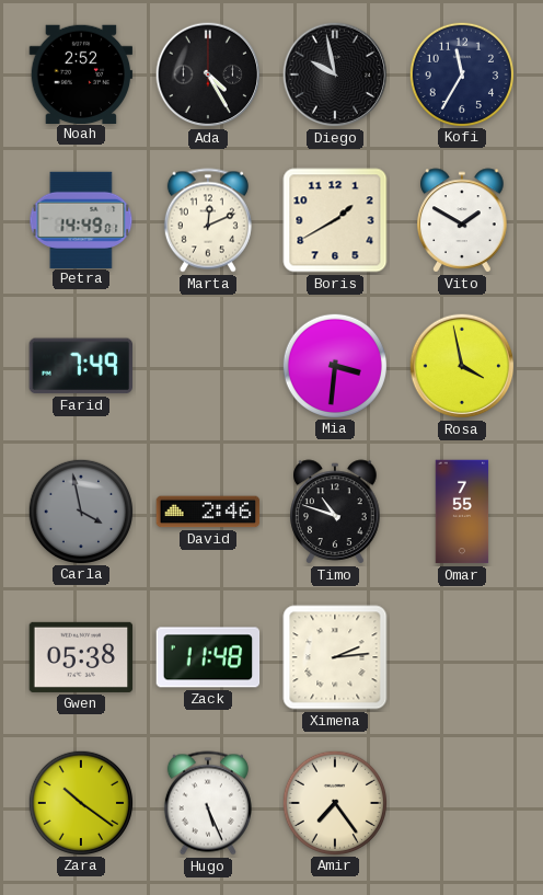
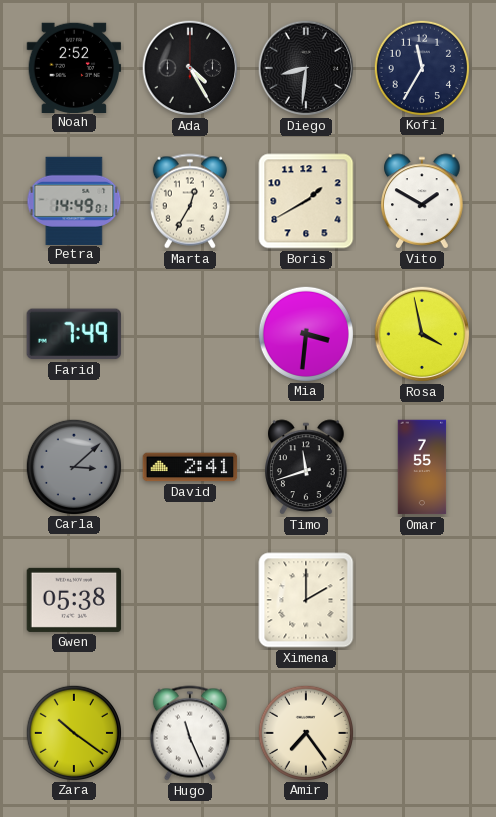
Diego: 9:58 -> 8:31 (306, 68)
Marta: 12:11 -> 12:35 (190, 201)
Carla: 3:58 -> 3:08 (73, 466)
David: 2:46 -> 2:41 (190, 467)
Timo: 10:48 -> 11:42 (306, 467)
Zack: 11:48 -> none (208, 657)
Ximena: 2:14 -> 2:00 (306, 600)
Hugo: 5:26 -> 11:26 (190, 733)
